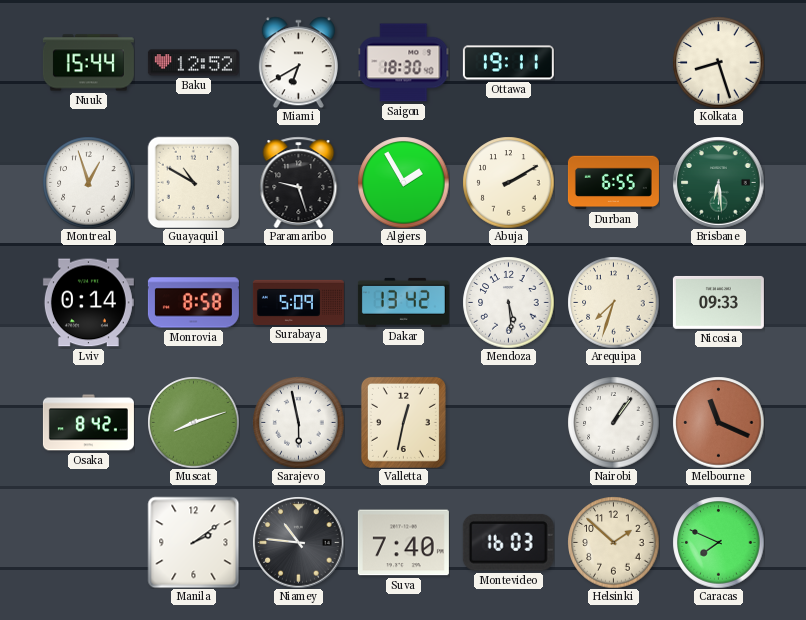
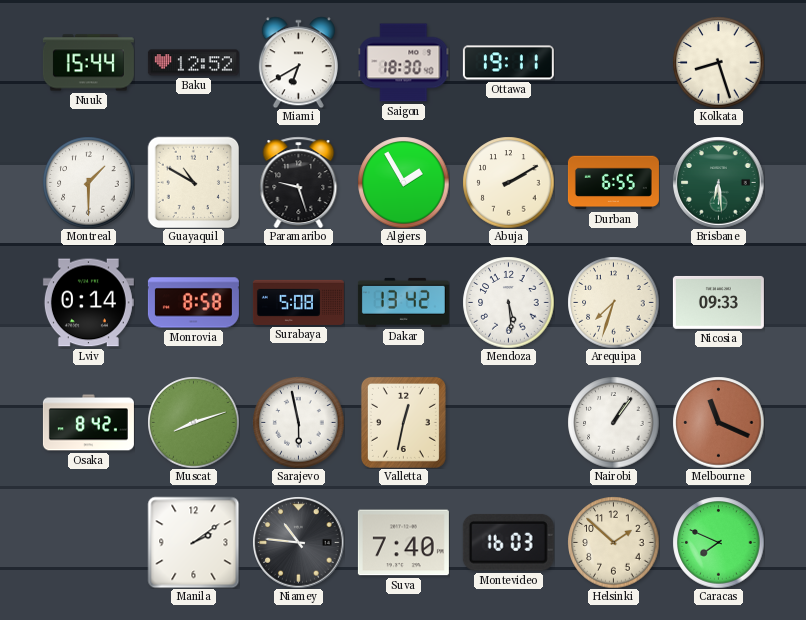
Montreal: 12:57 -> 1:30 (88, 182)
Surabaya: 5:09 -> 5:08 (298, 302)
